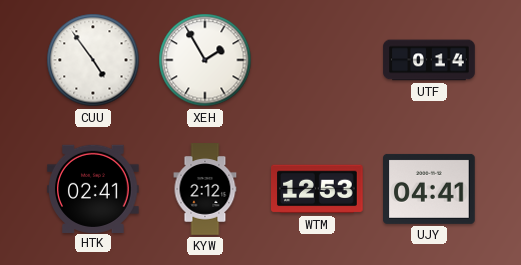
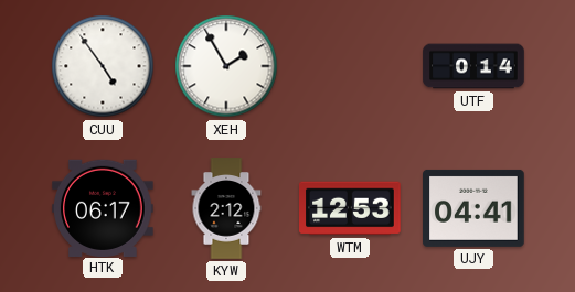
HTK: 02:41 -> 06:17 (103, 207)
